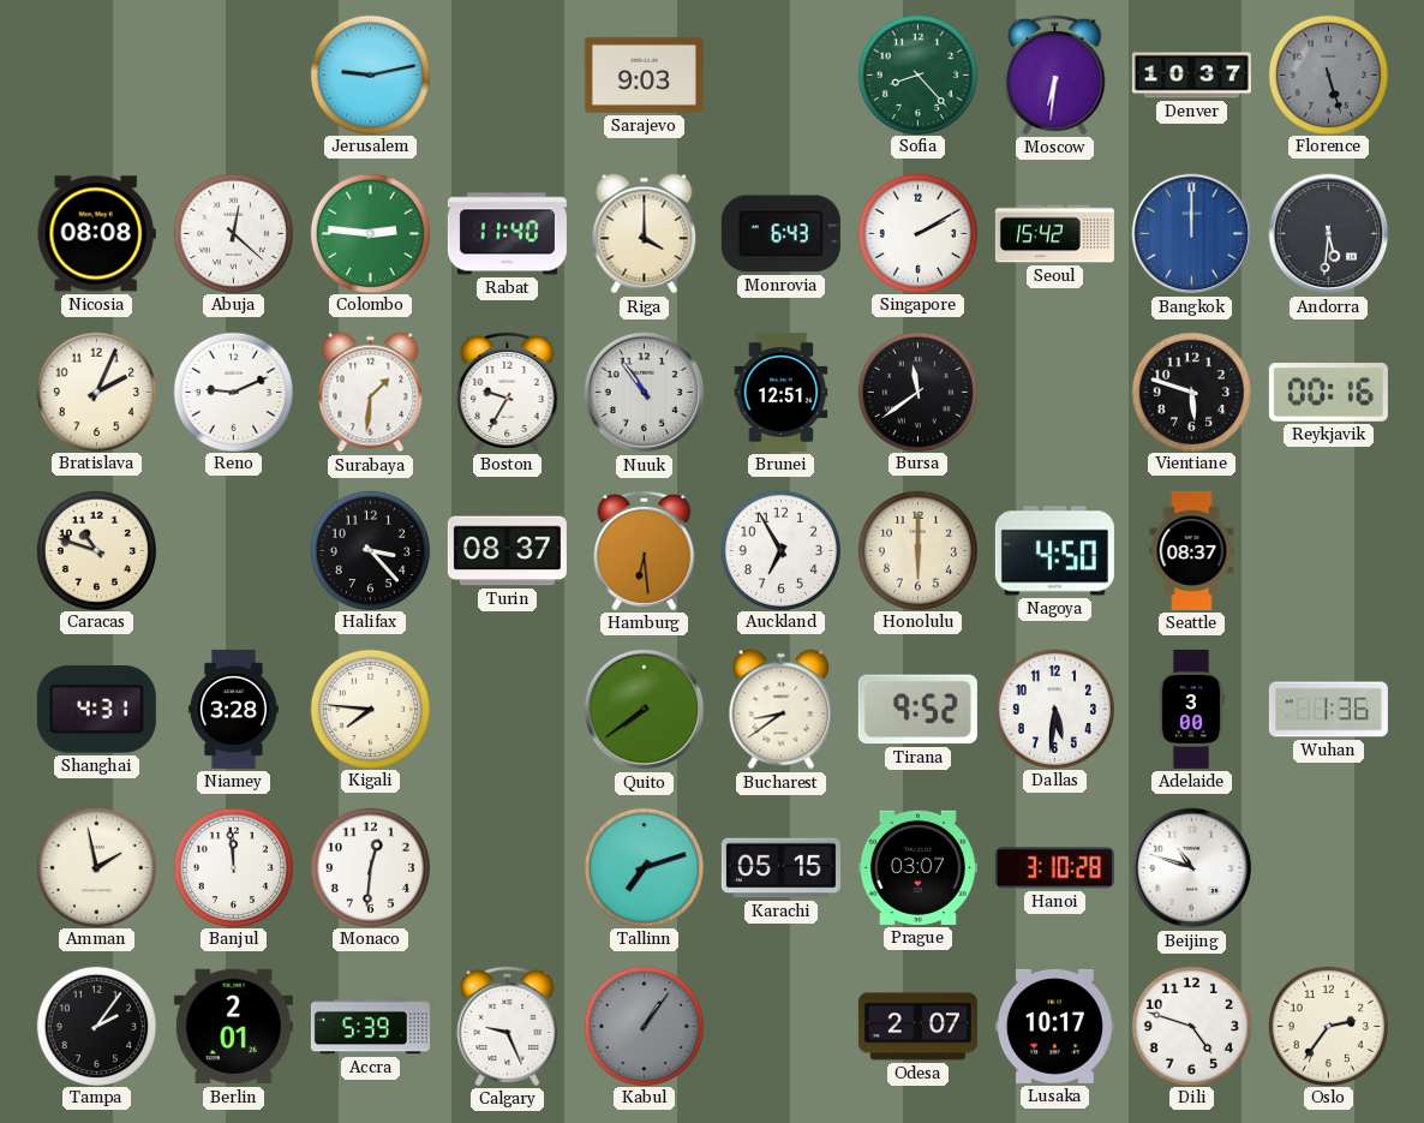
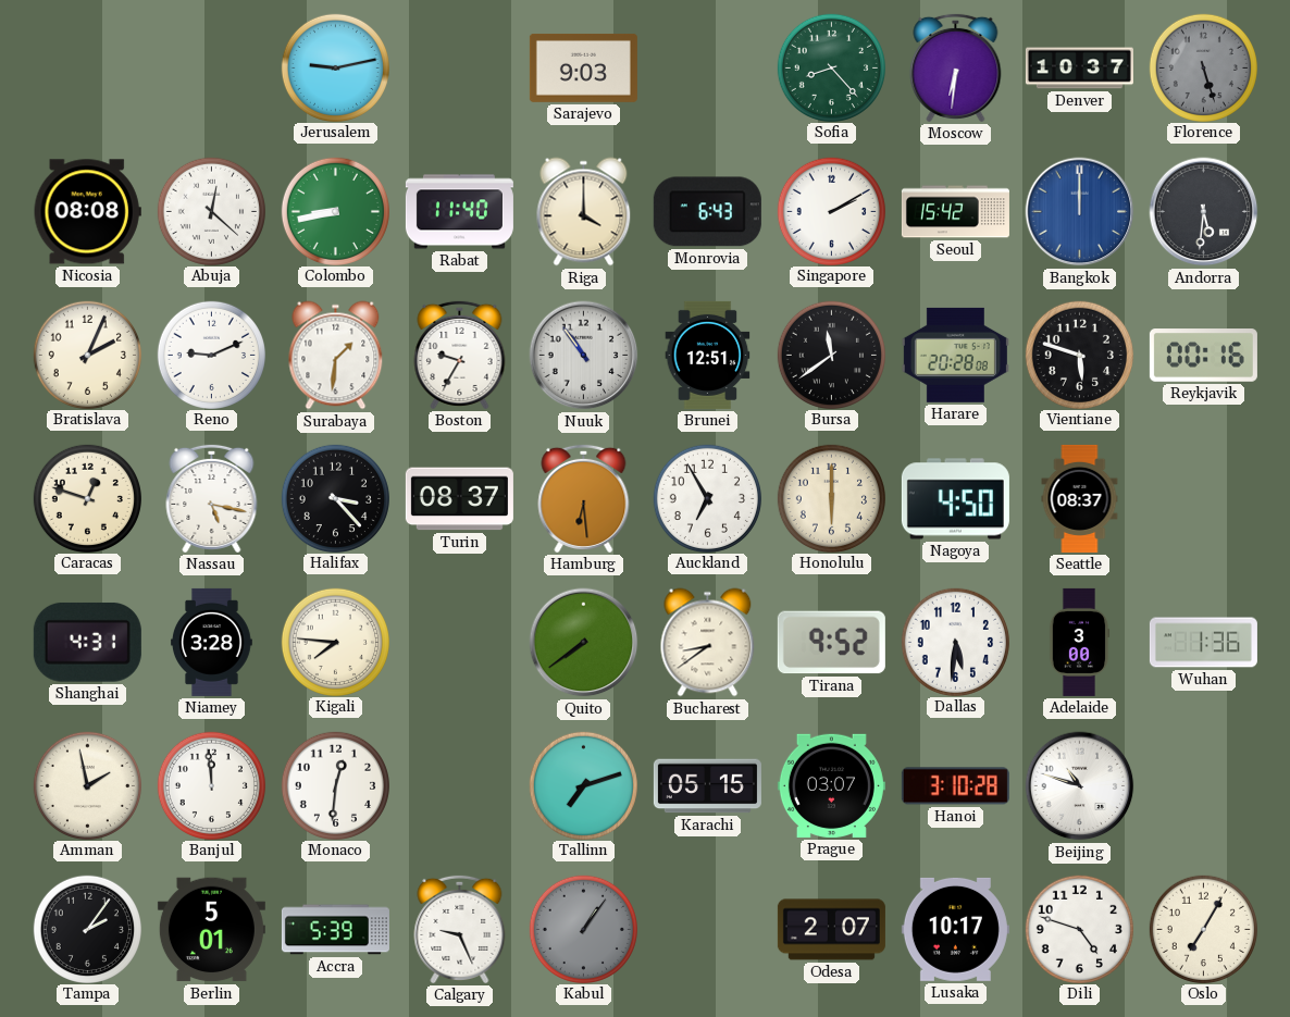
Colombo: 2:46 -> 8:43 (335, 211)
Harare: none -> 20:28 (955, 355)
Caracas: 10:48 -> 12:48 (87, 498)
Nassau: none -> 5:17 (212, 498)
Berlin: 2:01 -> 5:01 (211, 930)
Oslo: 2:36 -> 7:05 (1203, 929)
